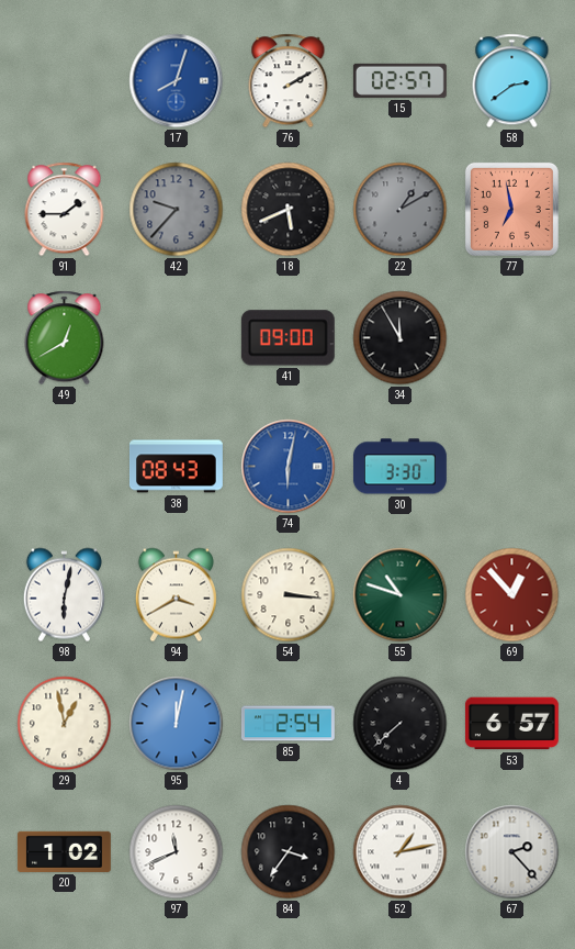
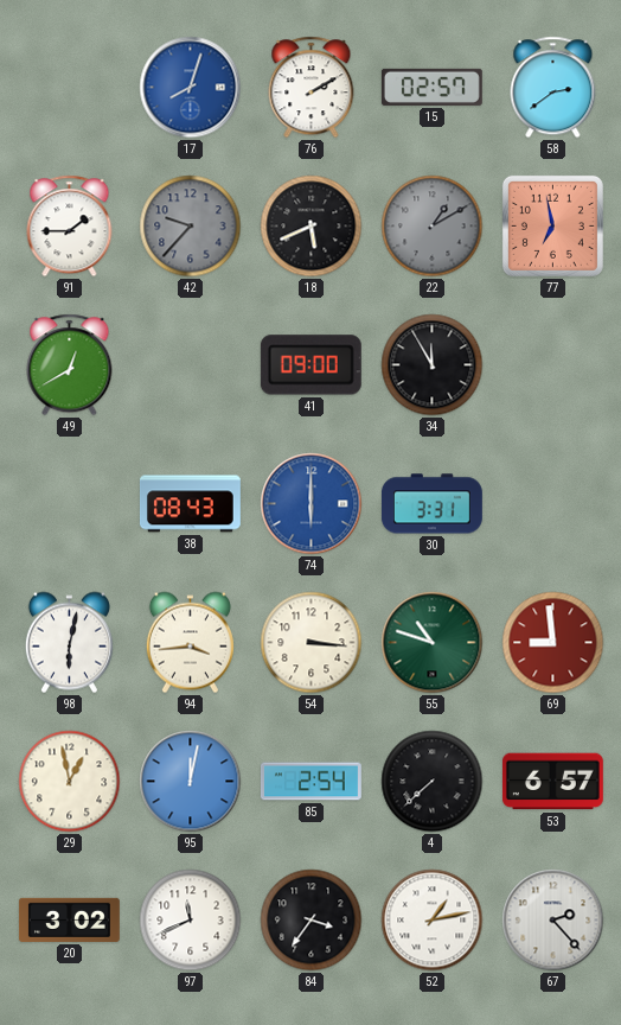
74: 6:02 -> 6:00 (312, 504)
30: 3:30 -> 3:31 (431, 504)
94: 3:40 -> 3:44 (190, 643)
69: 12:53 -> 8:59 (553, 643)
20: 1:02 -> 3:02 (69, 919)
